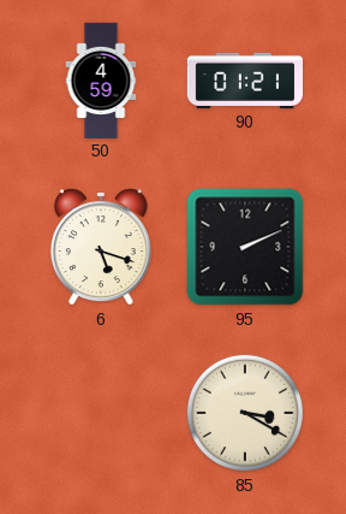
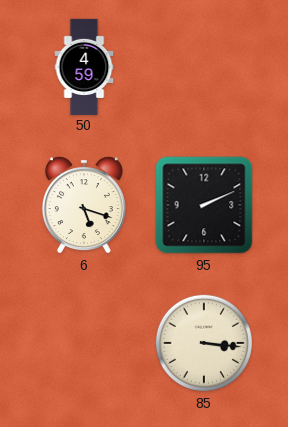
90: 01:21 -> none (244, 81)
85: 3:20 -> 3:16 (204, 343)
